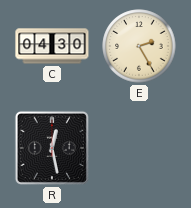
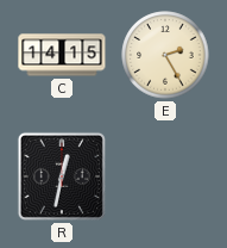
C: 04:30 -> 14:15 (62, 55)
R: 12:28 -> 12:32 (62, 176)
